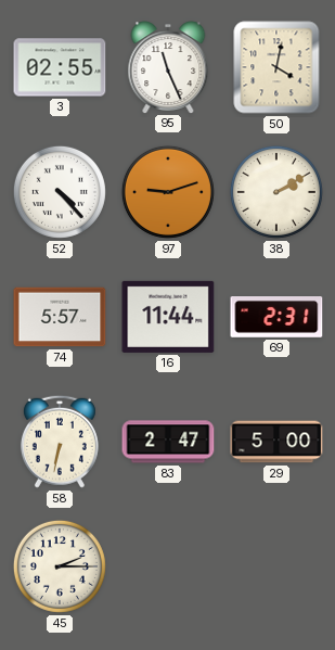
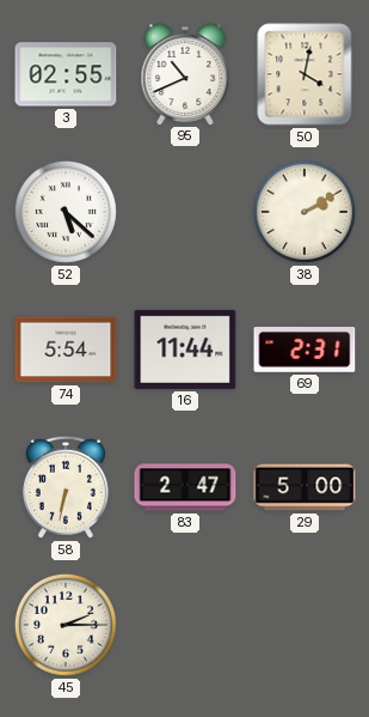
95: 11:26 -> 10:41 (185, 74)
52: 4:23 -> 5:22 (66, 212)
97: 9:12 -> none (168, 192)
74: 5:57 -> 5:54 (66, 350)
